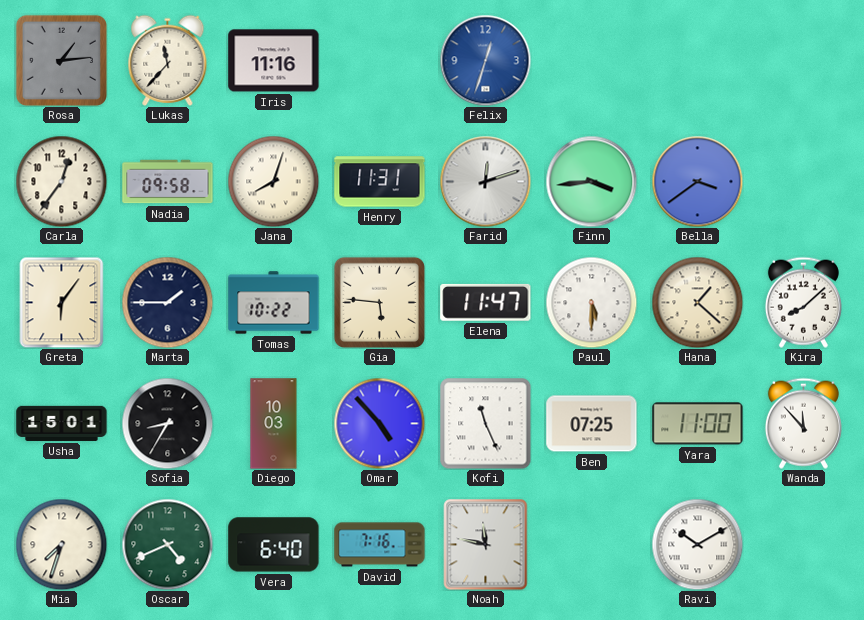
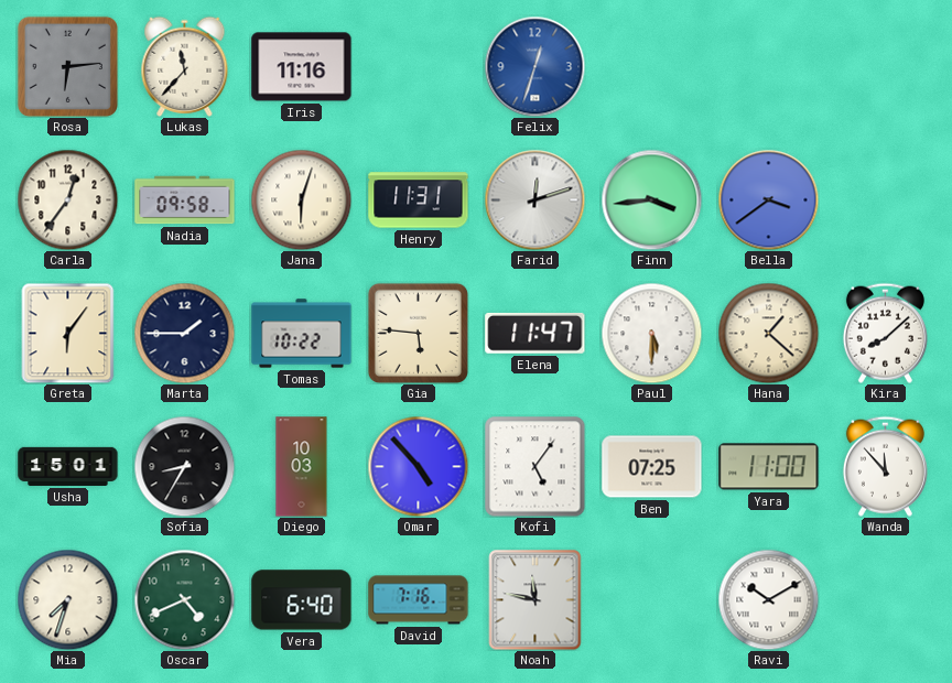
Rosa: 1:14 -> 6:14 (67, 66)
Jana: 8:03 -> 6:03 (301, 199)
Kofi: 11:26 -> 5:06 (535, 467)
